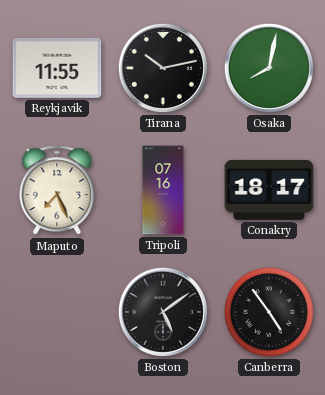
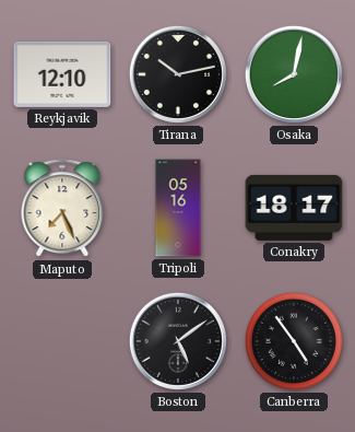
Reykjavik: 11:55 -> 12:10 (62, 74)
Tripoli: 07:16 -> 05:16 (178, 208)
